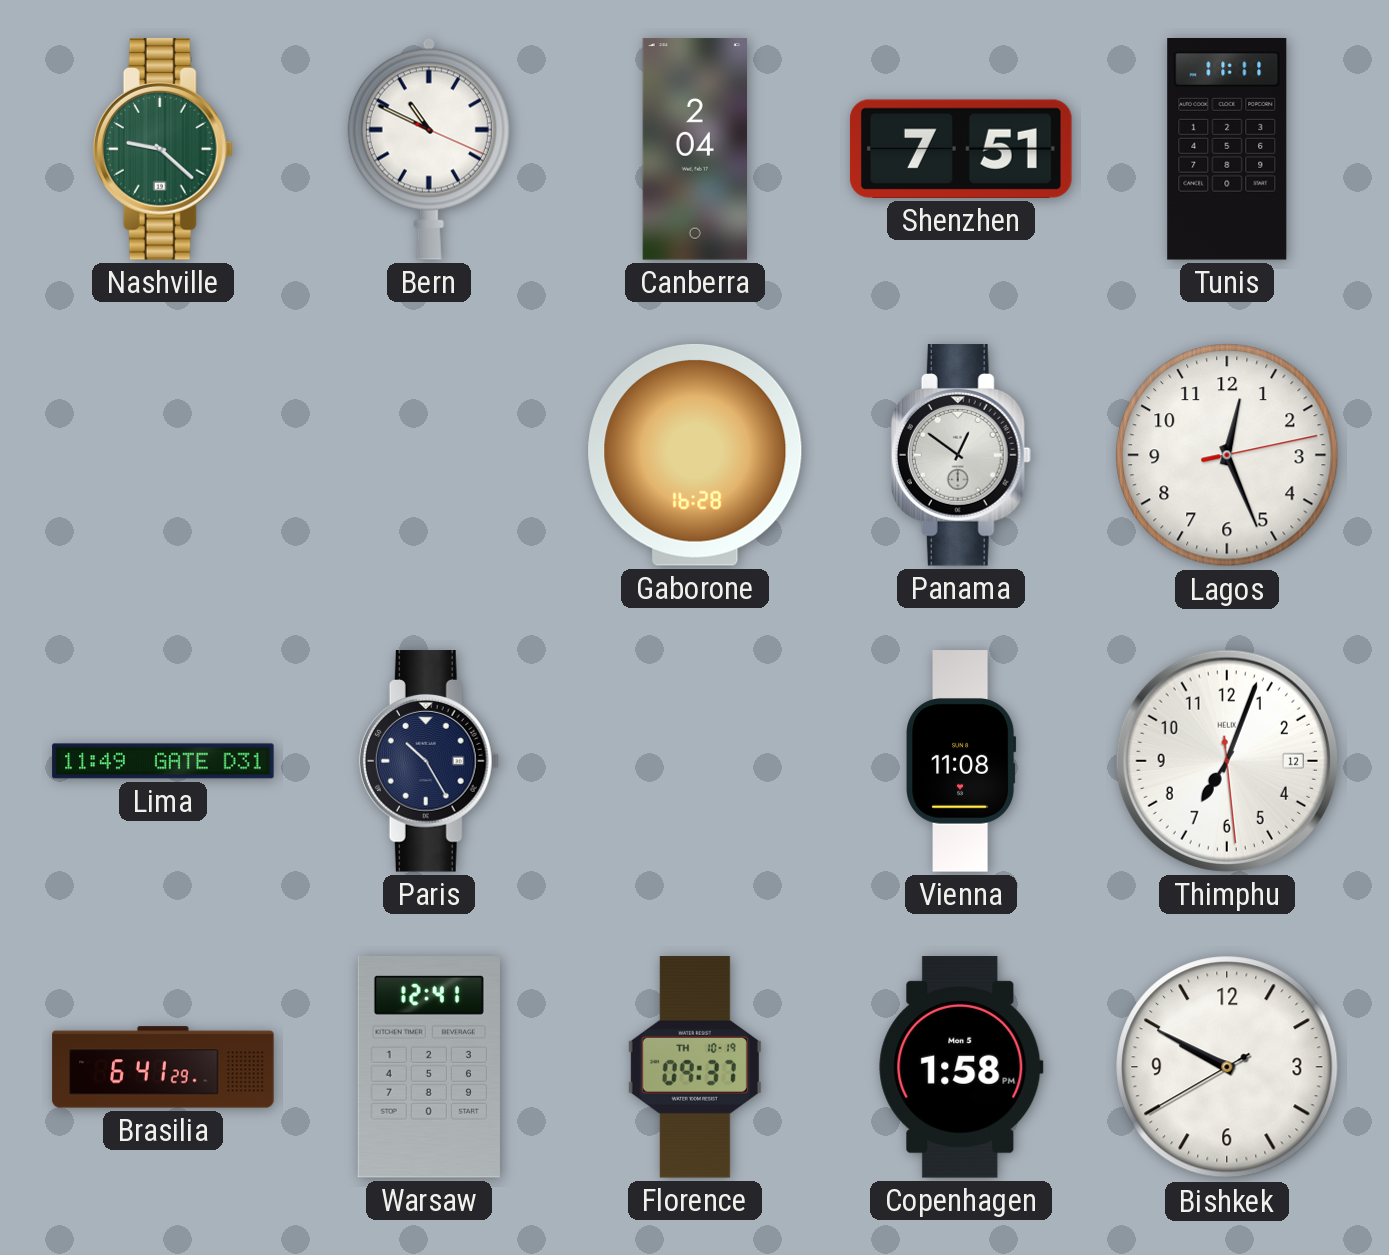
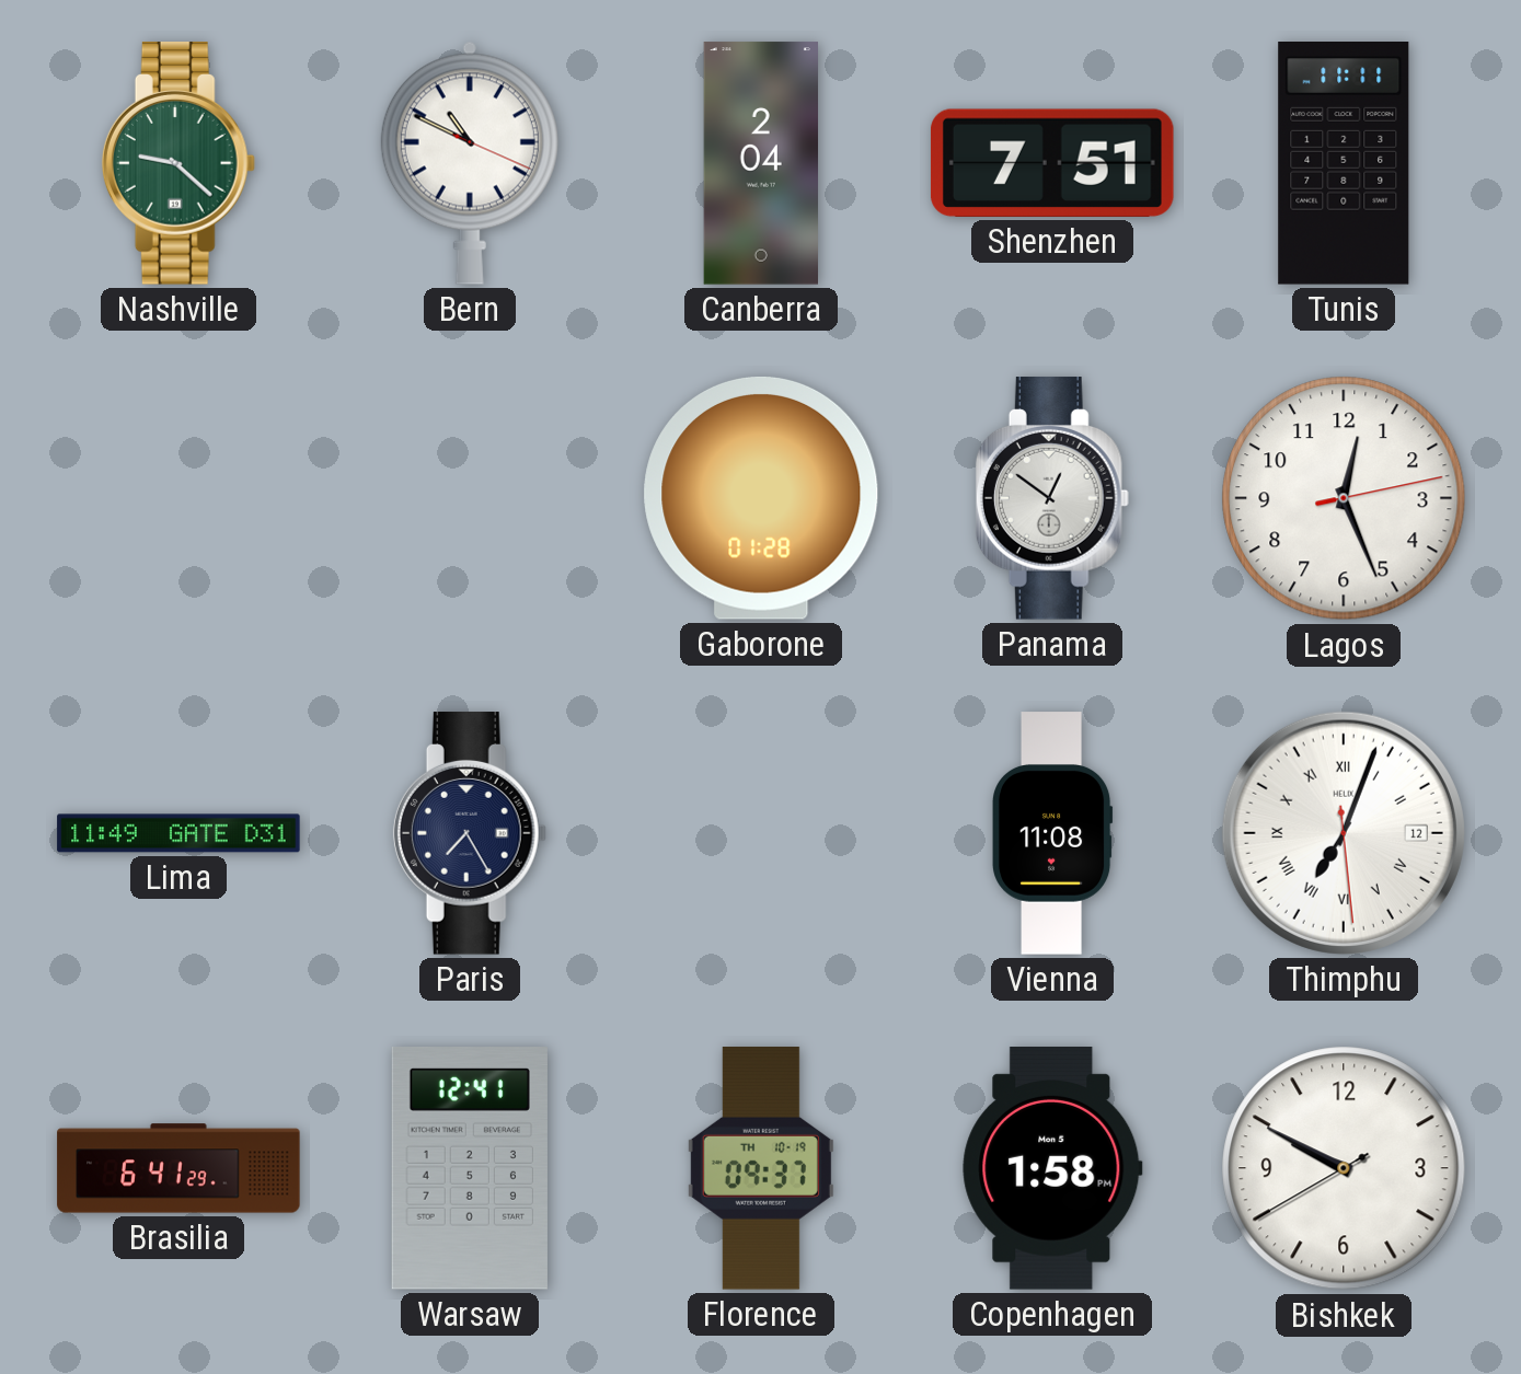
Gaborone: 16:28 -> 01:28 (761, 498)
Paris: 10:25 -> 7:25 (470, 833)
Thimphu numerals: Arabic -> Roman (1344, 833)
